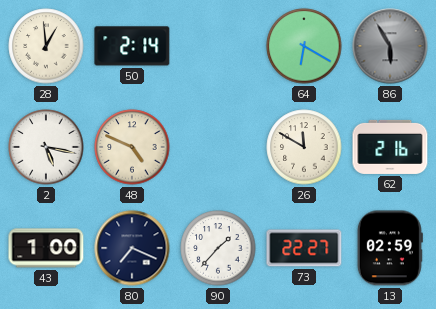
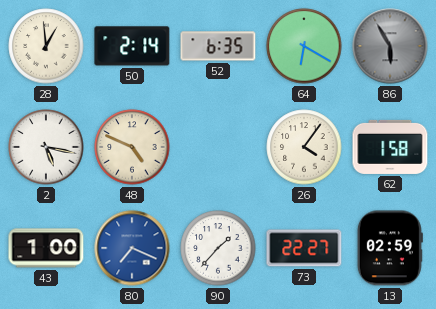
52: none -> 6:35 (218, 46)
26: 11:50 -> 4:06 (304, 147)
62: 2:16 -> 1:58 (390, 147)
80 dial: navy -> blue (132, 248)
